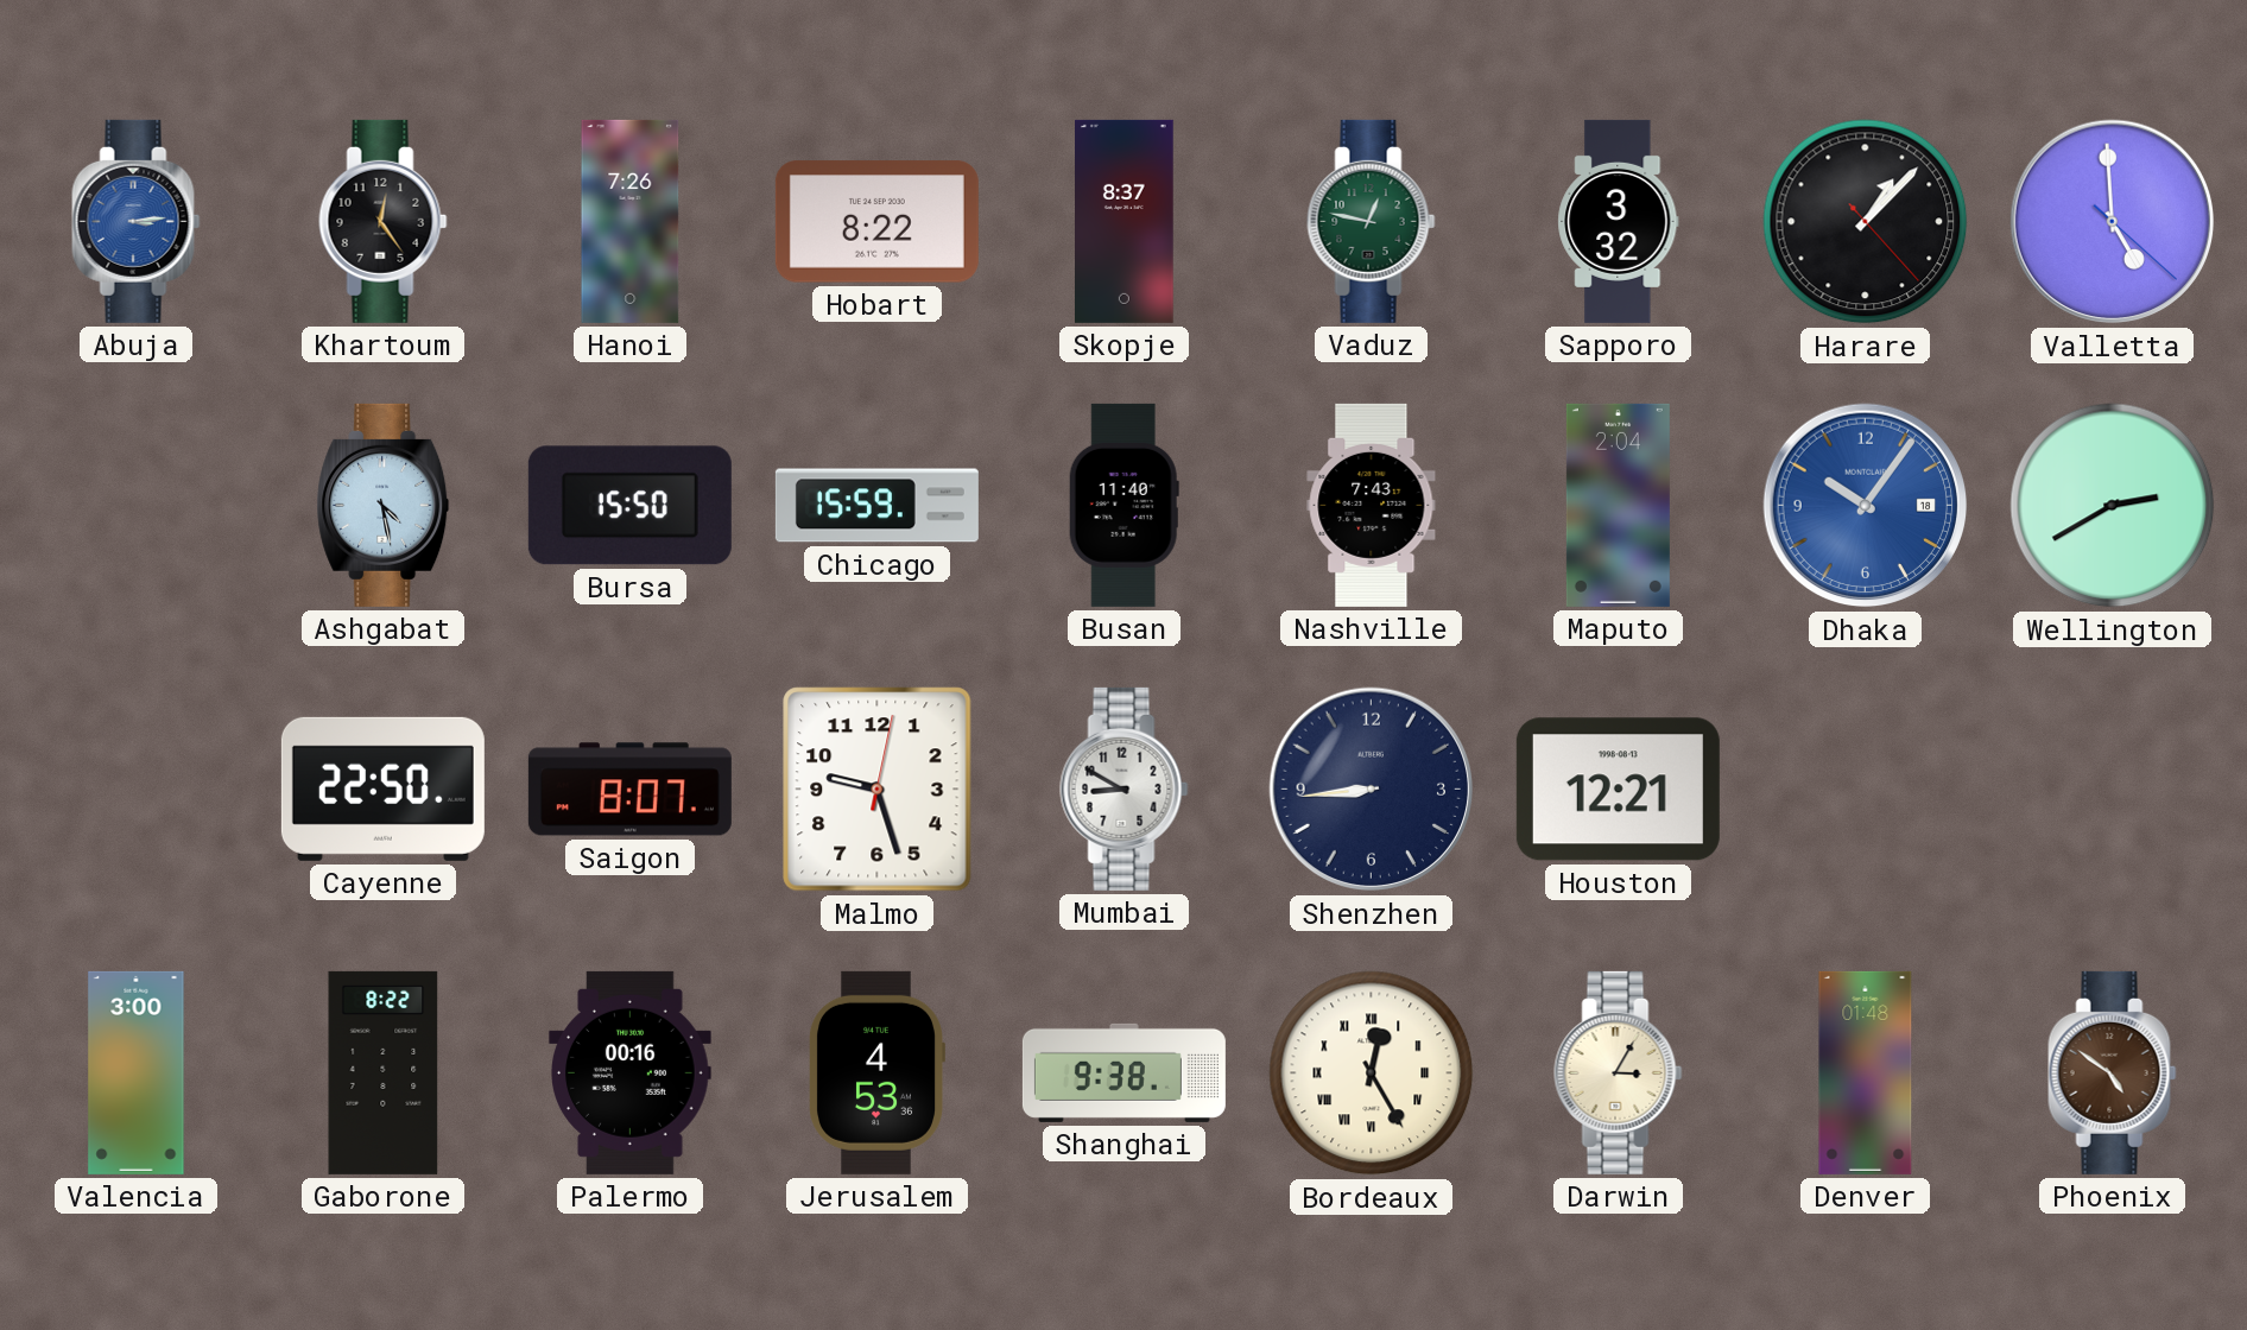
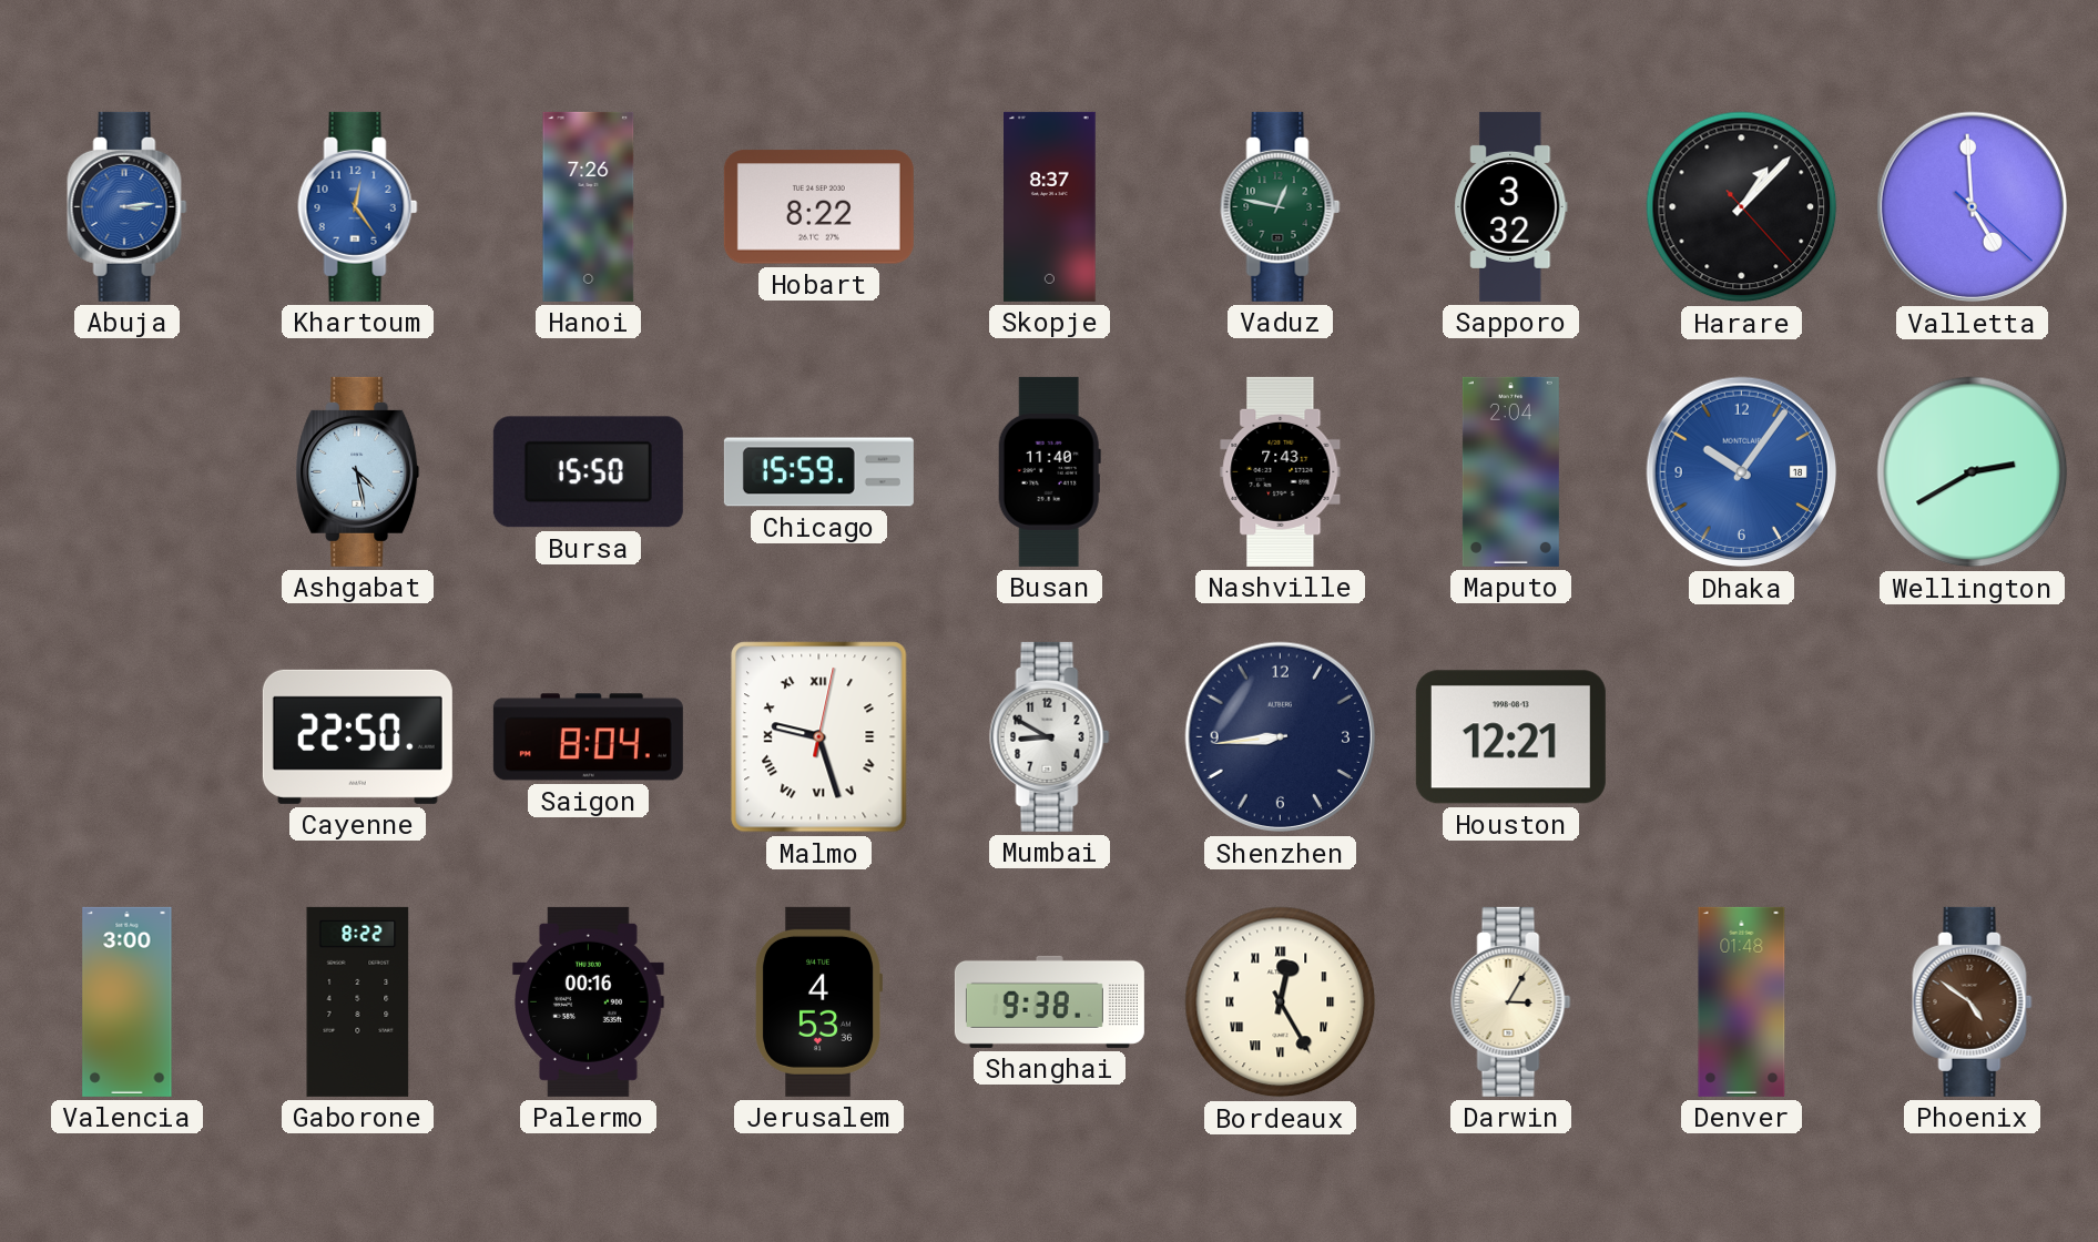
Khartoum dial: black -> blue (358, 206)
Saigon: 8:07 -> 8:04 (588, 737)
Malmo numerals: Arabic -> Roman (819, 737)
